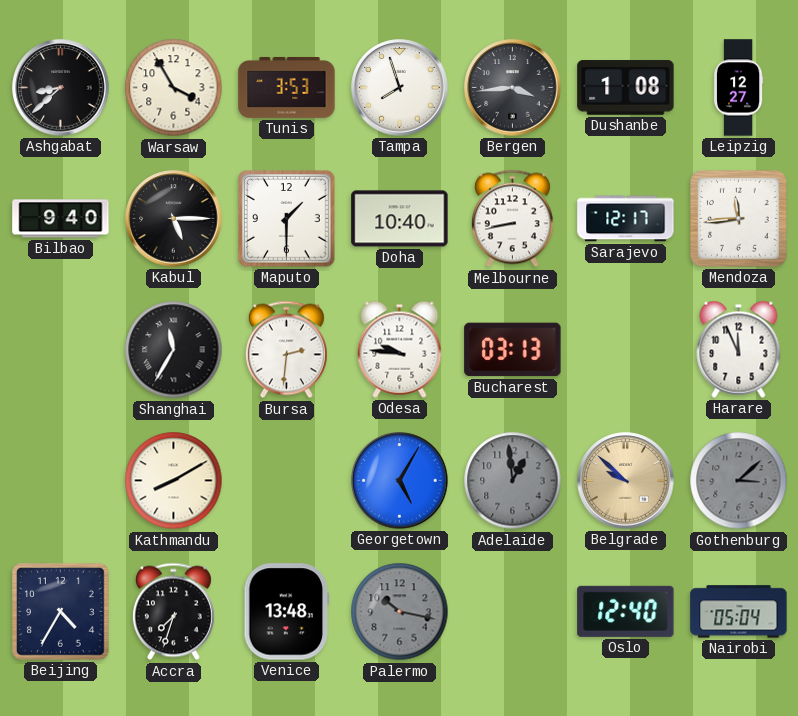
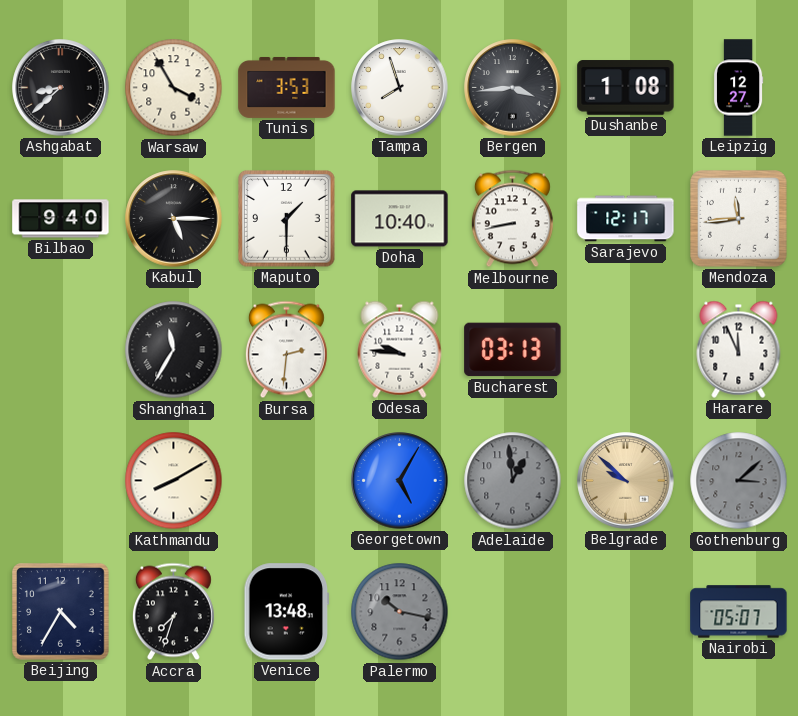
Oslo: 12:40 -> none (626, 611)
Nairobi: 05:04 -> 05:07 (739, 612)
